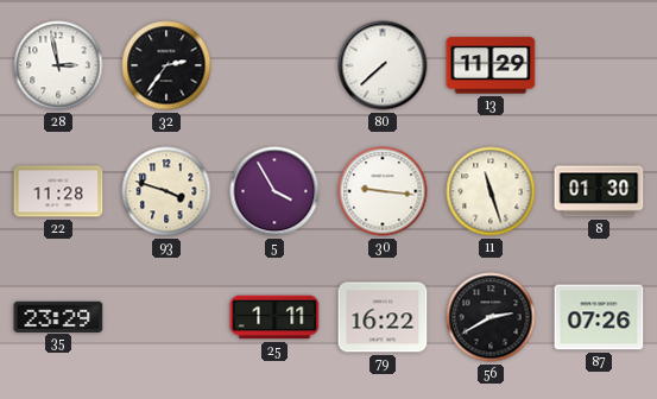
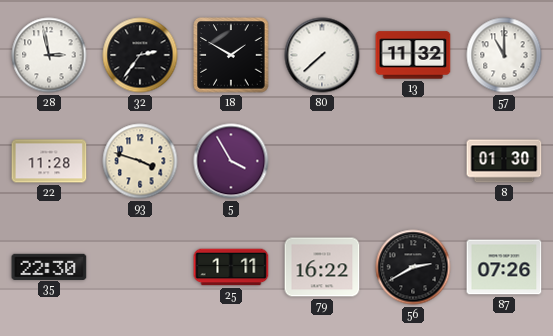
18: none -> 1:50 (231, 55)
13: 11:29 -> 11:32 (413, 55)
57: none -> 11:00 (504, 55)
30: 9:16 -> none (383, 191)
11: 11:27 -> none (491, 191)
35: 23:29 -> 22:30 (49, 266)
